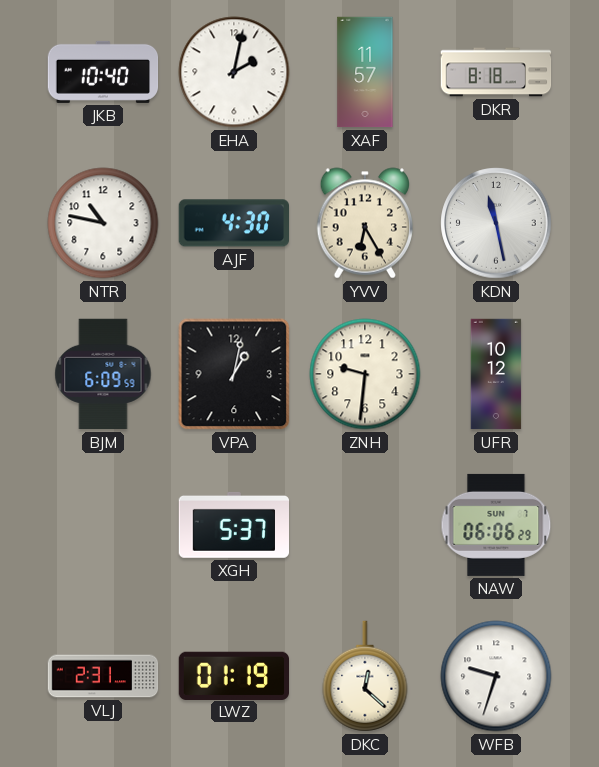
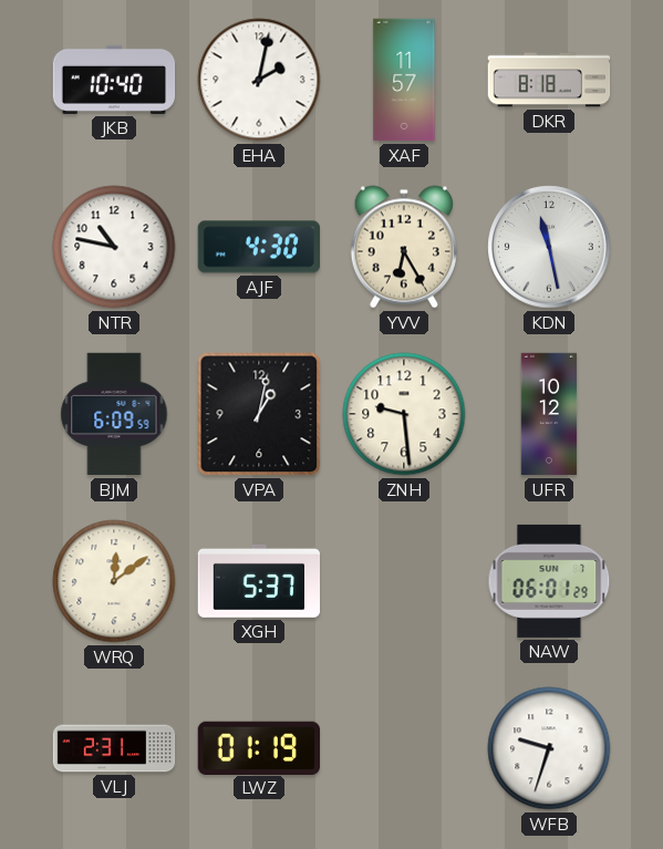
ZNH: 9:31 -> 9:29 (404, 414)
WRQ: none -> 12:09 (114, 581)
NAW: 06:06 -> 06:01 (549, 581)
DKC: 12:22 -> none (365, 676)
